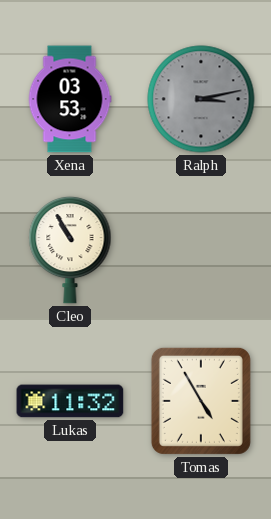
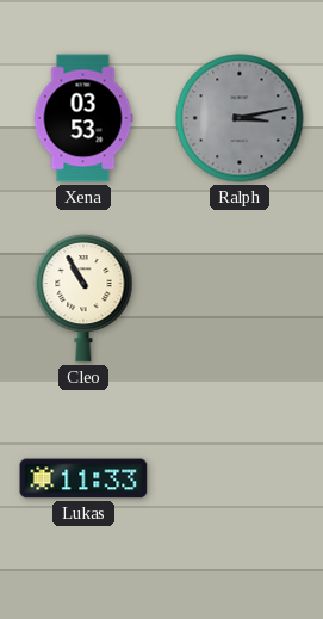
Lukas: 11:32 -> 11:33 (83, 478)
Tomas: 4:55 -> none (201, 401)
